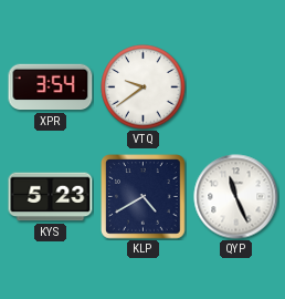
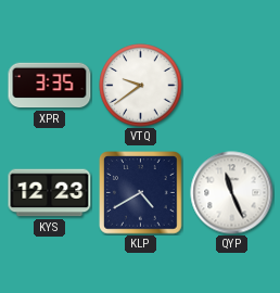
XPR: 3:54 -> 3:35 (50, 86)
KYS: 5:23 -> 12:23 (50, 193)
